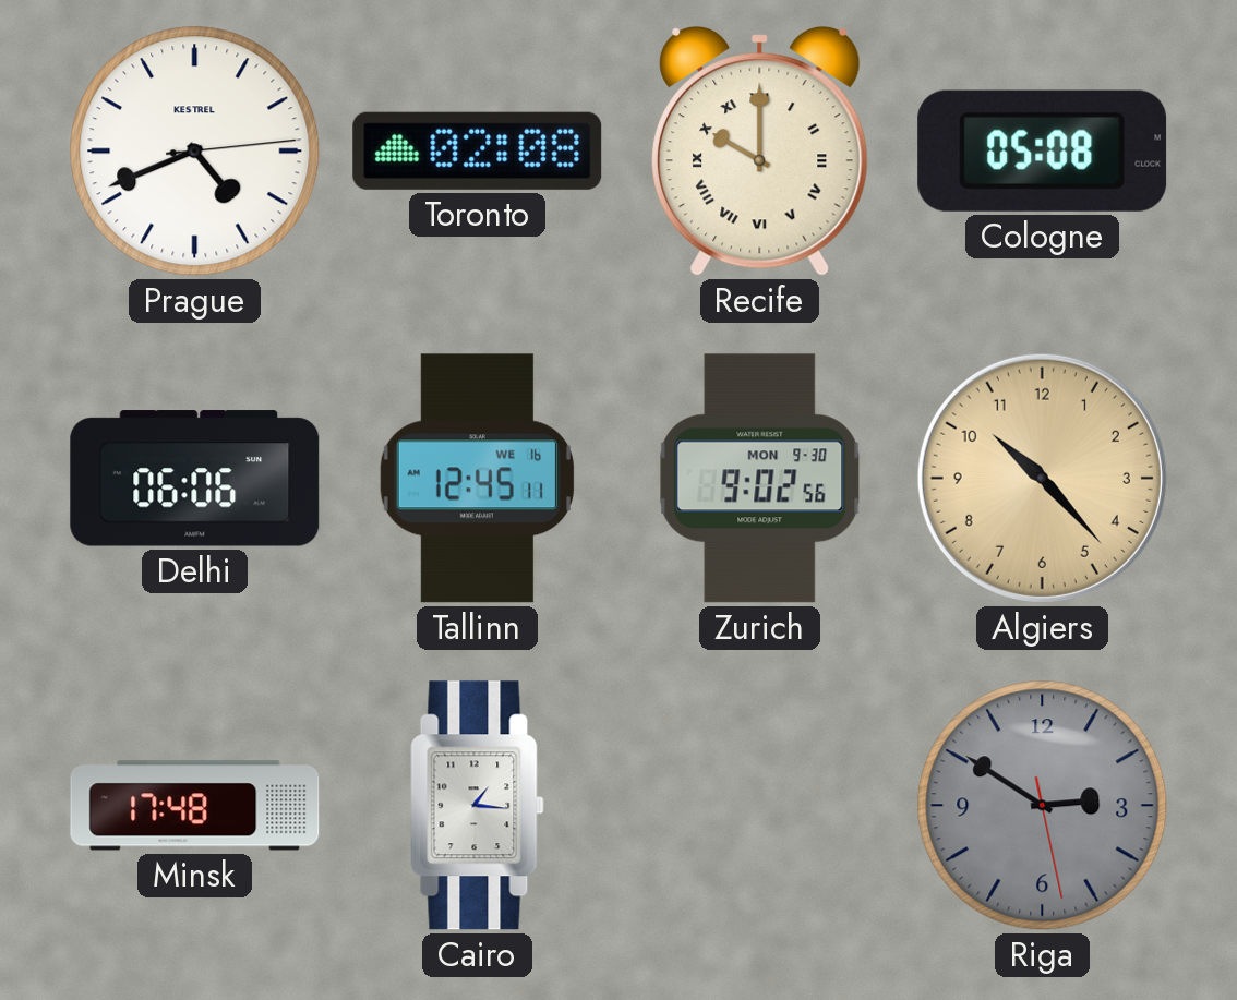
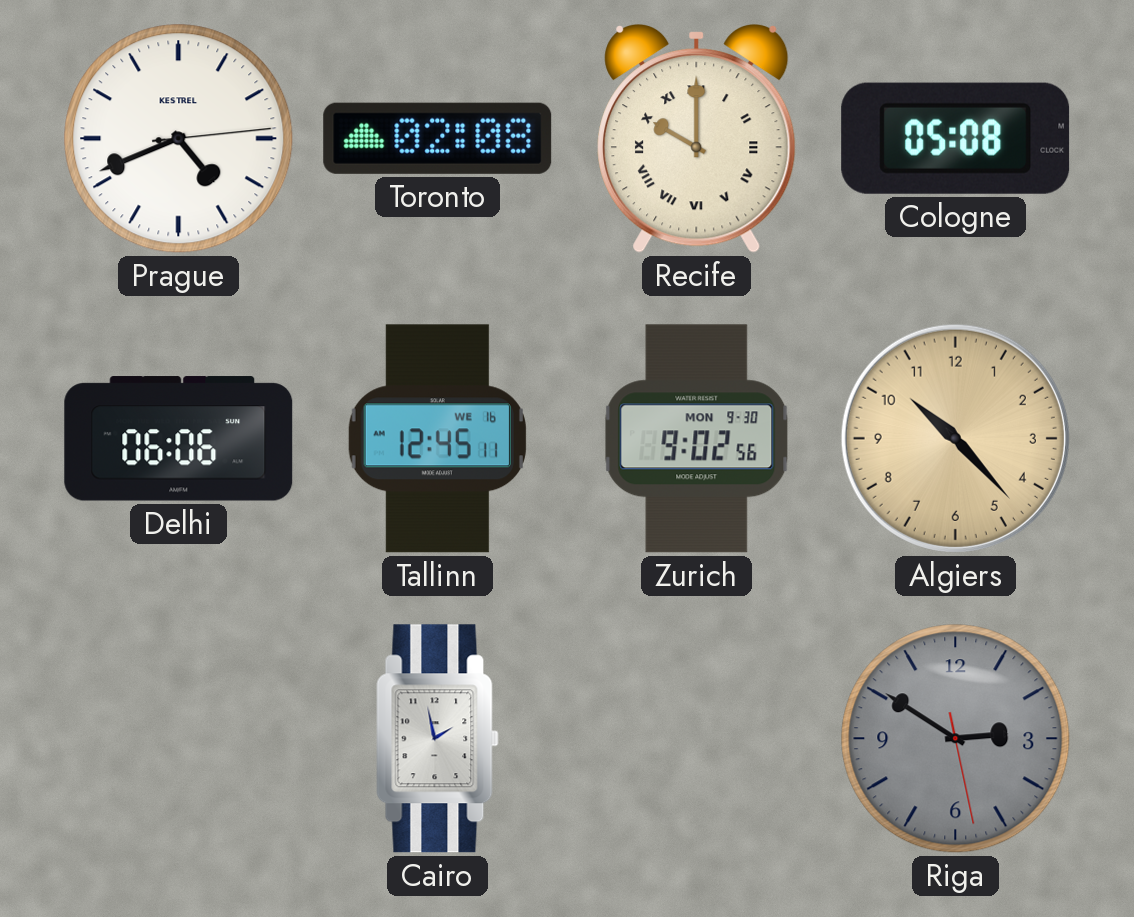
Minsk: 17:48 -> none (195, 806)
Cairo: 1:16 -> 1:58 (438, 739)
